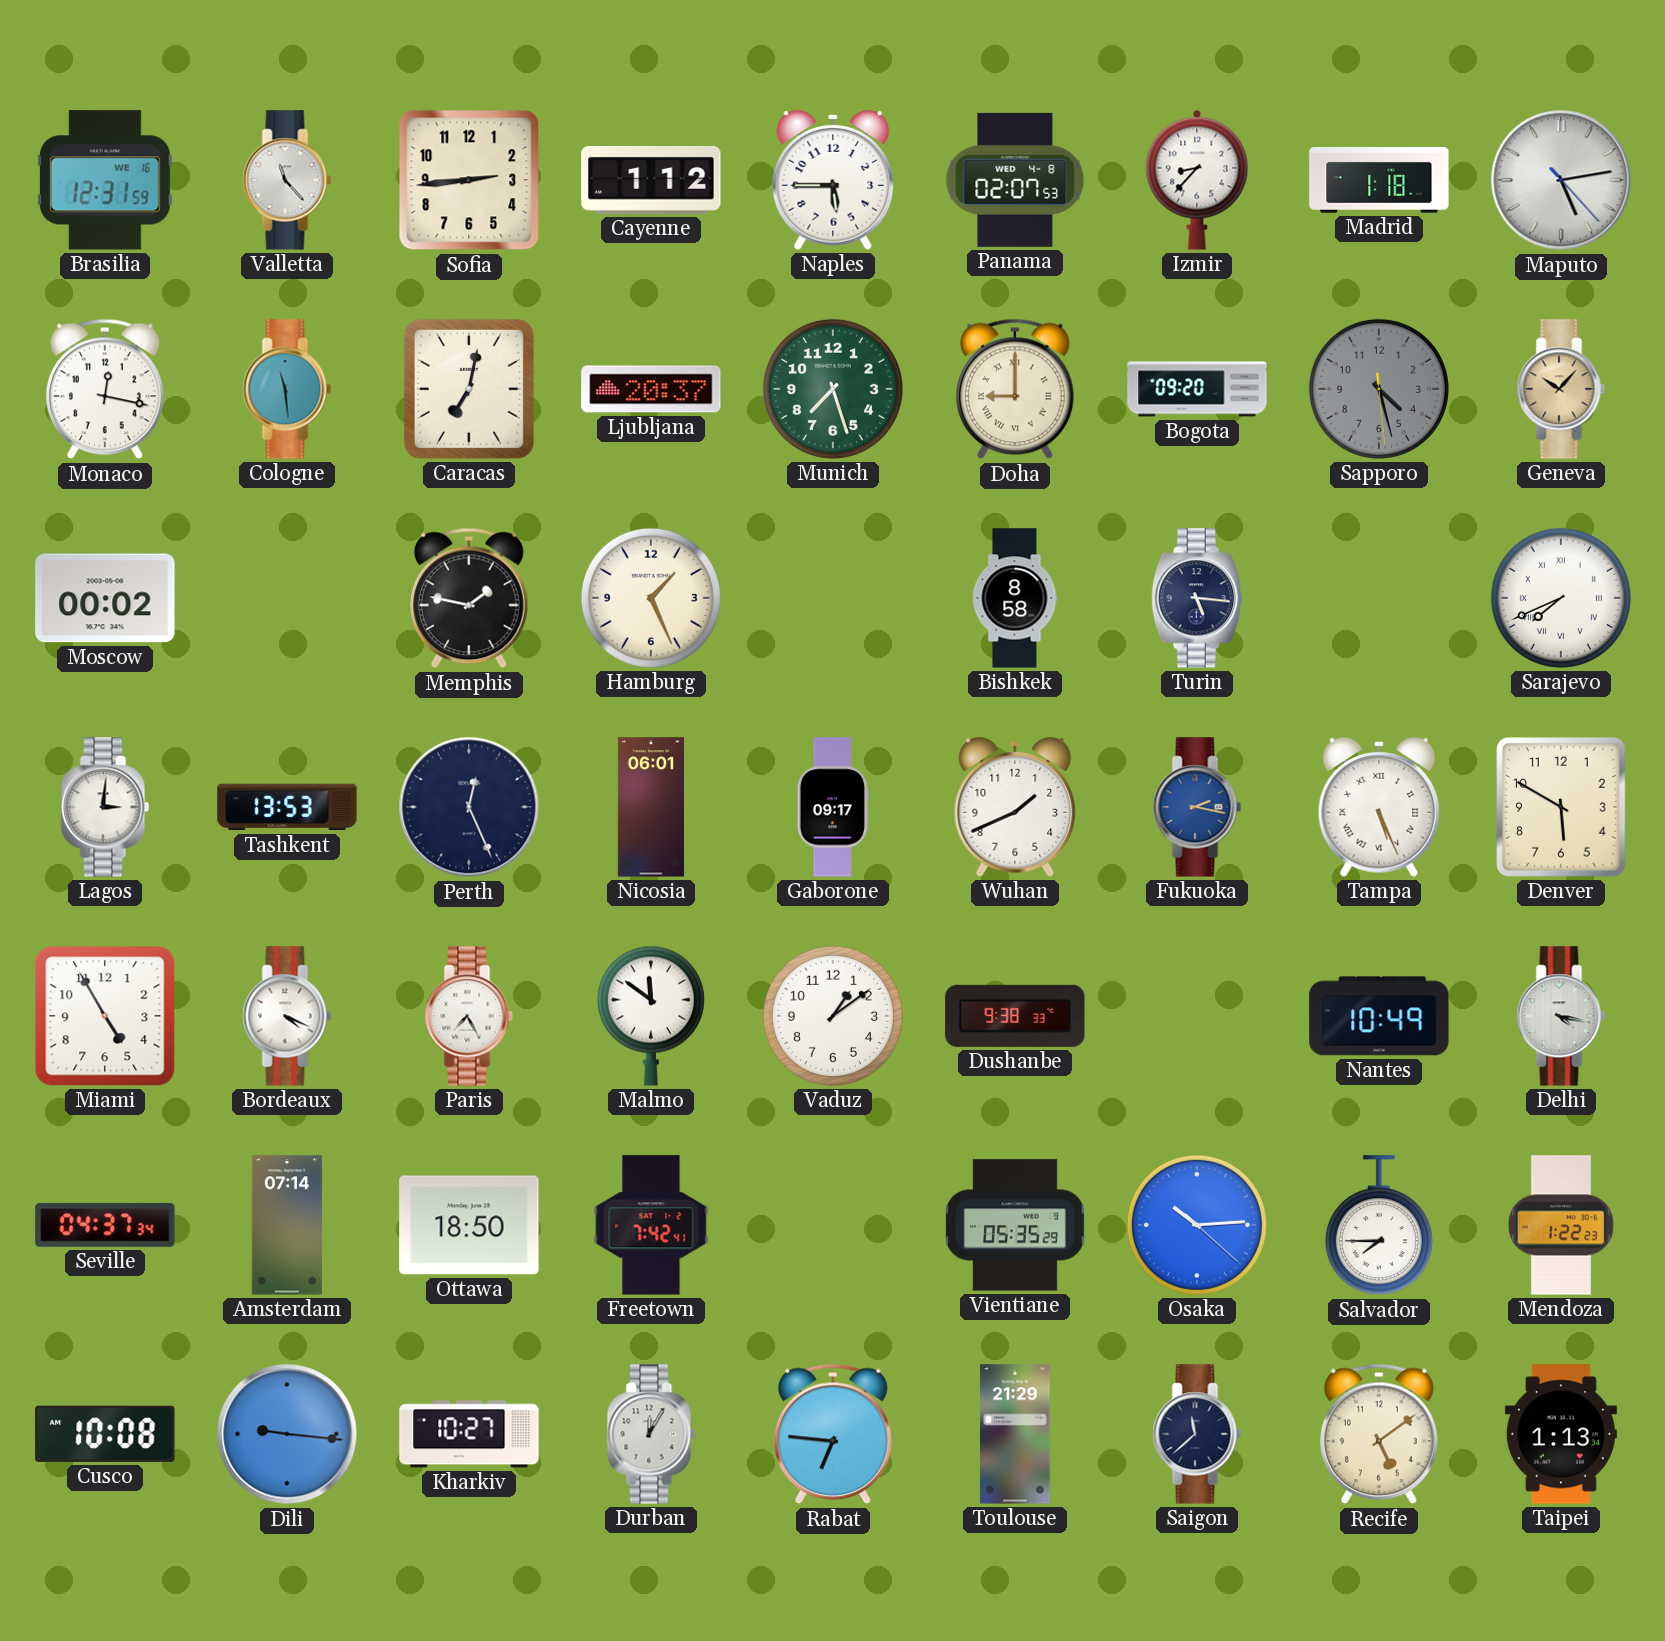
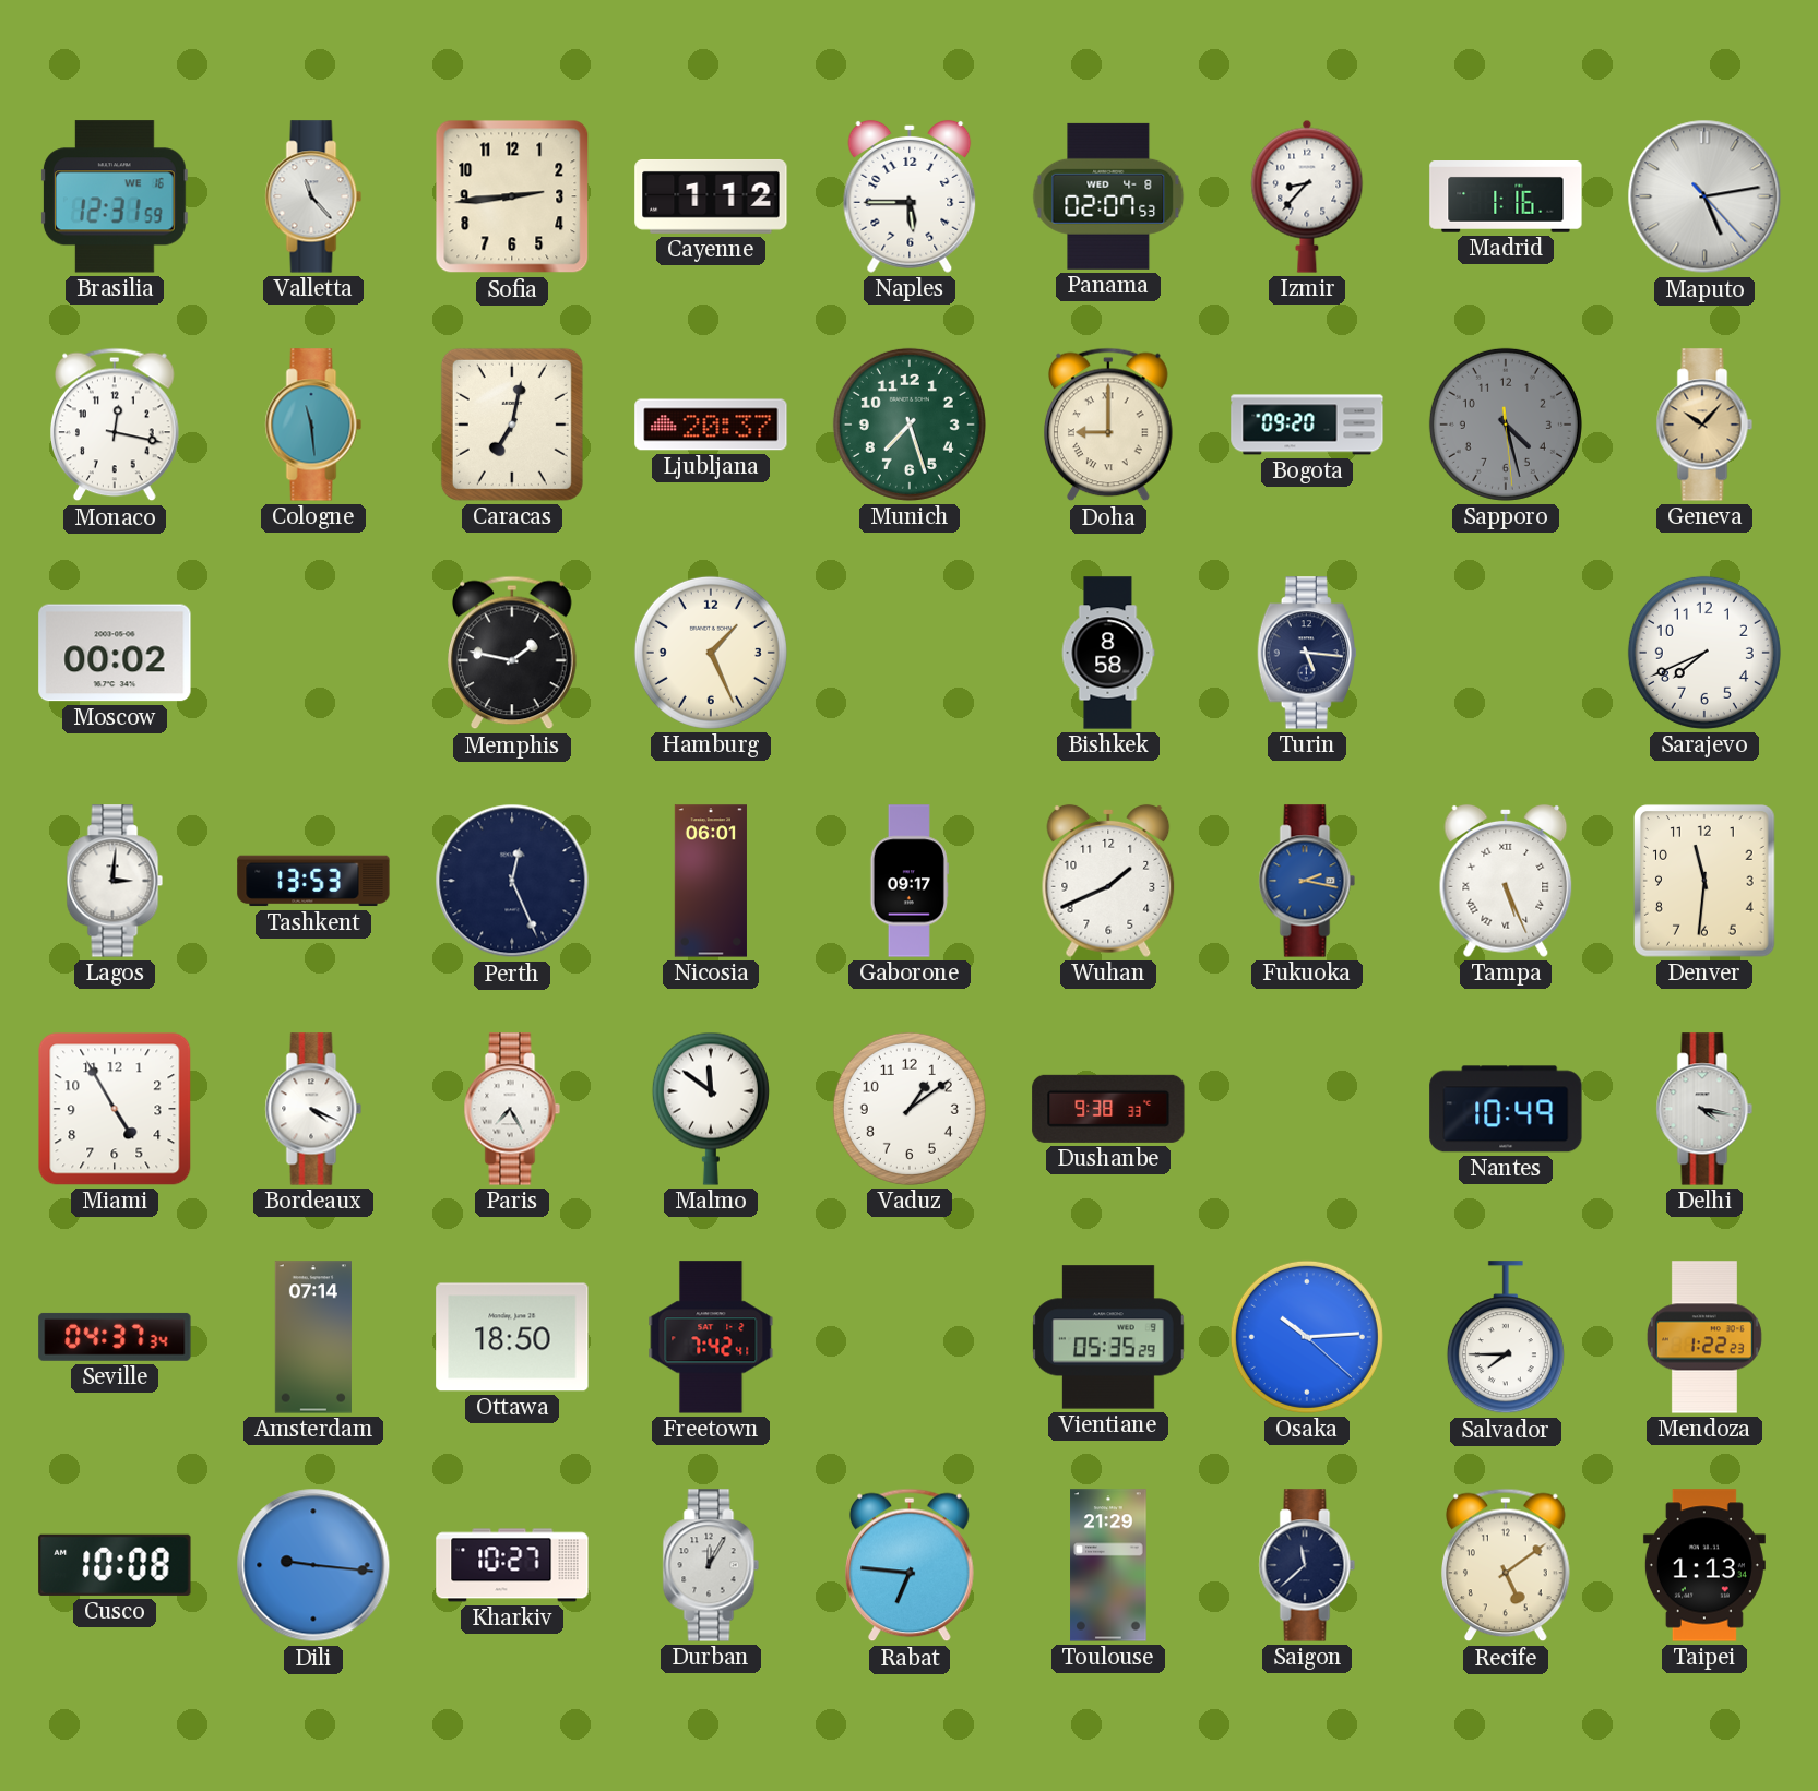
Madrid: 1:18 -> 1:16 (1506, 198)
Sarajevo numerals: Roman -> Arabic (1704, 653)
Denver: 5:50 -> 11:31 (1706, 881)
